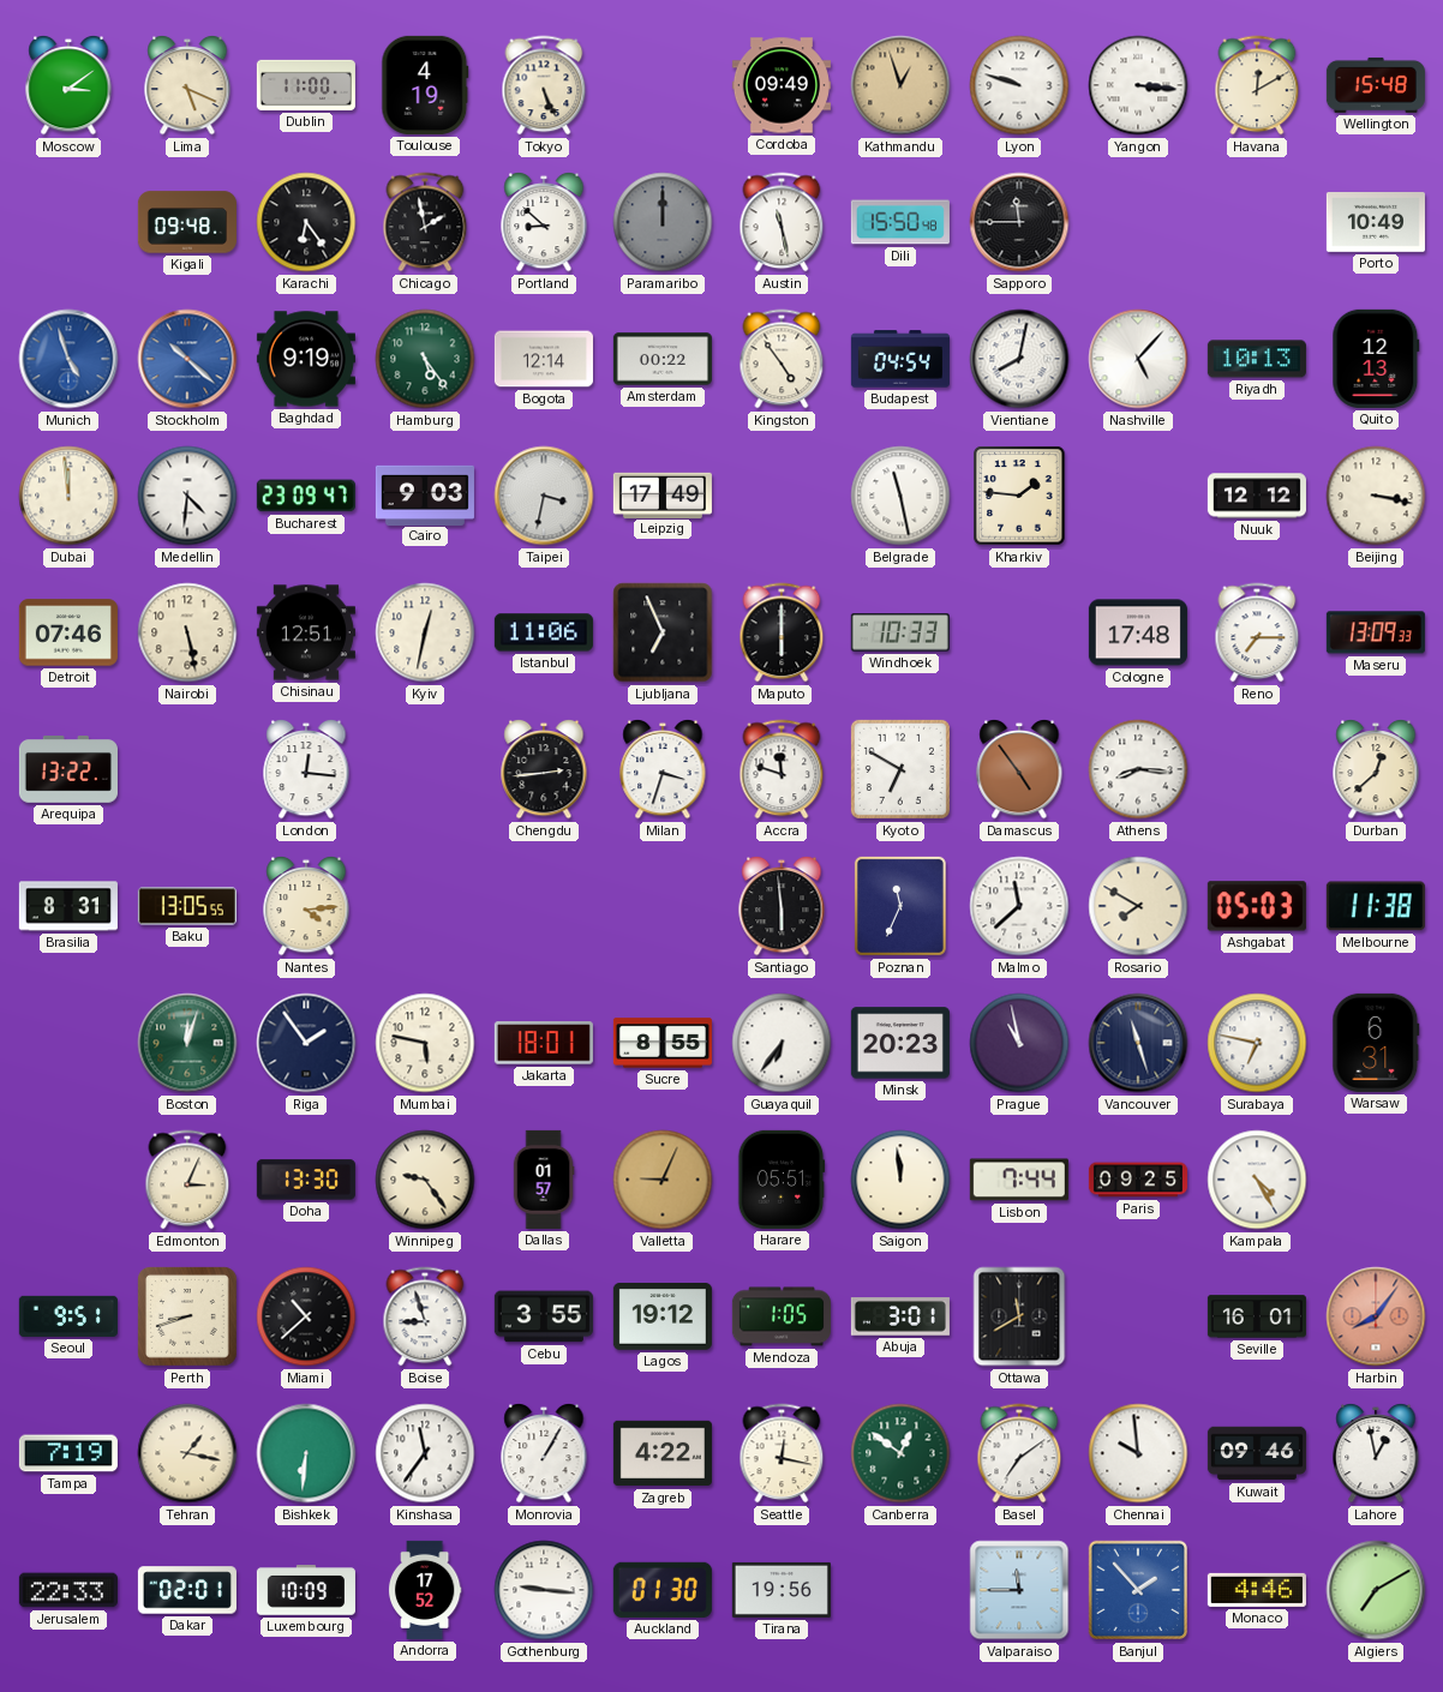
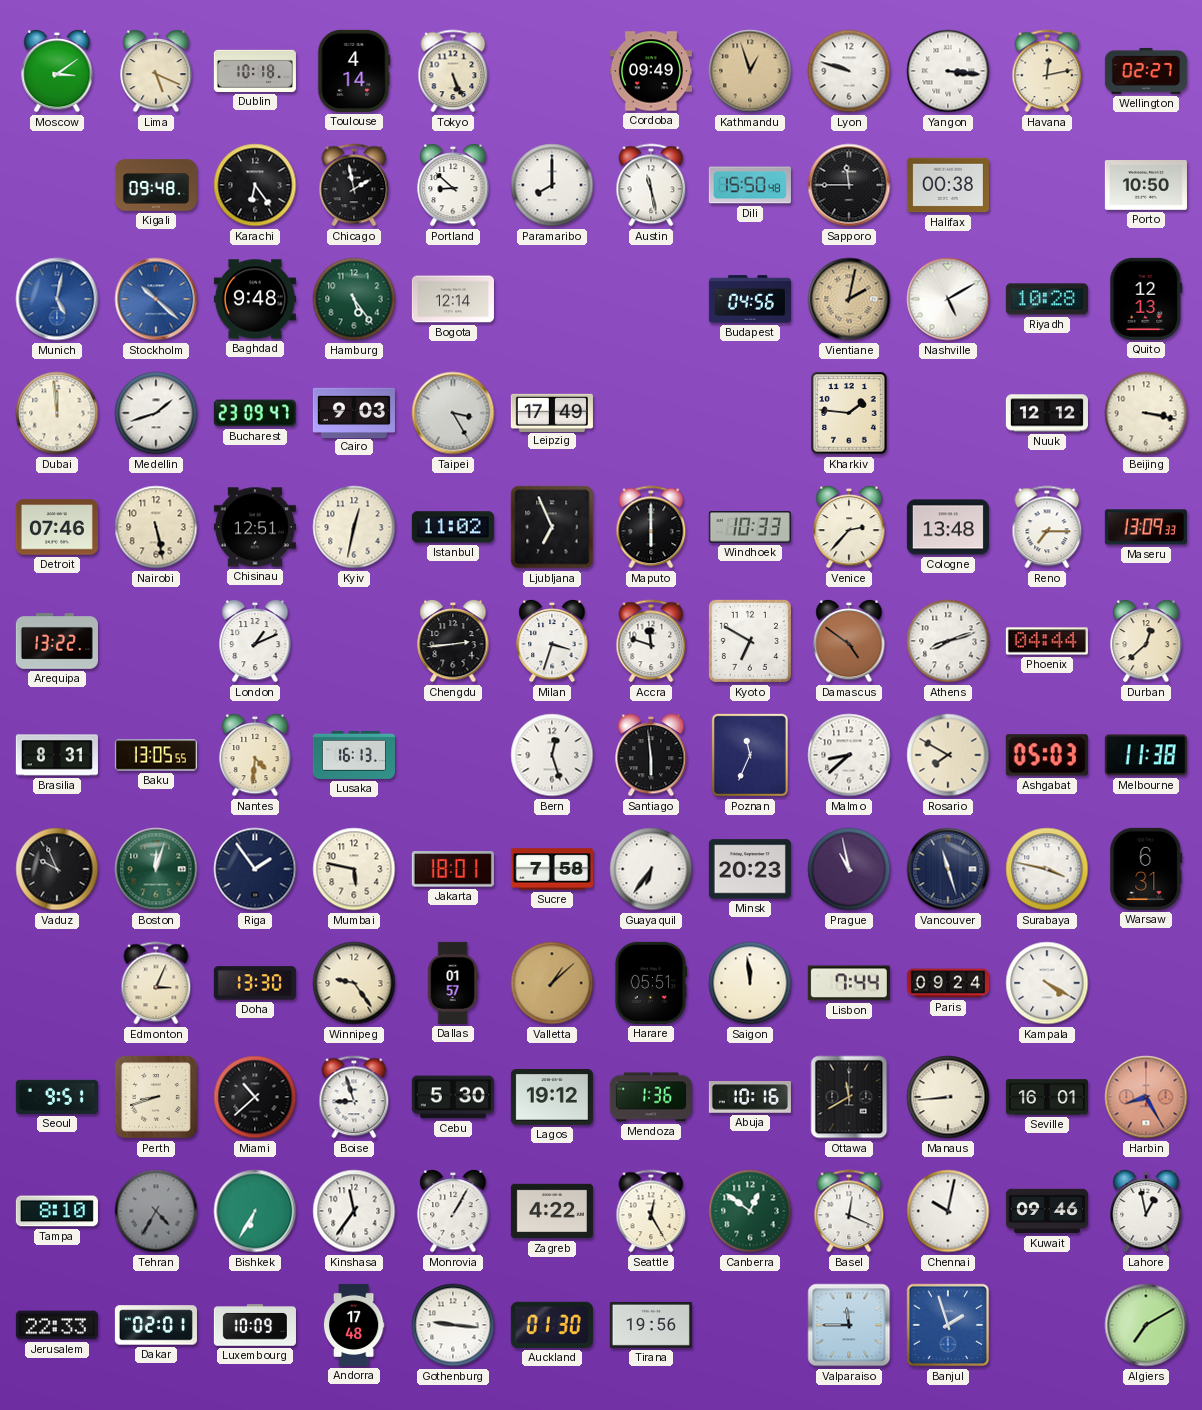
Dublin: 11:00 -> 10:18 (255, 71)
Toulouse: 4:19 -> 4:14 (354, 71)
Havana: 12:10 -> 12:13 (1047, 71)
Wellington: 15:48 -> 02:27 (1146, 71)
Paramaribo: 12:00 -> 8:00 (552, 185)
Paramaribo dial: grey -> white (552, 185)
Halifax: none -> 00:38 (948, 185)
Porto: 10:49 -> 10:50 (1146, 186)
Munich: 4:57 -> 5:02 (57, 299)
Baghdad: 9:19 -> 9:48 (255, 299)
Amsterdam: 00:22 -> none (663, 359)
Kingston: 4:54 -> none (782, 359)
Budapest: 04:54 -> 04:56 (750, 299)
Vientiane: 8:02 -> 2:02 (849, 299)
Vientiane dial: white -> champagne (849, 299)
Nashville: 5:07 -> 5:10 (948, 299)
Riyadh: 10:13 -> 10:28 (1047, 299)
Medellin: 4:31 -> 1:42 (156, 413)
Taipei: 3:32 -> 3:25 (453, 413)
Belgrade: 11:28 -> none (900, 496)
Istanbul: 11:06 -> 11:02 (453, 527)
Venice: none -> 2:37 (849, 527)
Cologne: 17:48 -> 13:48 (948, 527)
London: 12:16 -> 1:11 (255, 641)
Damascus: 4:54 -> 4:51 (849, 641)
Athens: 8:16 -> 8:12 (948, 641)
Phoenix: none -> 04:44 (1047, 641)
Nantes: 4:14 -> 4:31 (255, 755)
Lusaka: none -> 16:13 (354, 755)
Bern: none -> 12:27 (552, 755)
Malmo: 11:38 -> 8:38 (849, 755)
Vaduz: none -> 9:56 (57, 869)
Sucre: 8:55 -> 7:58 (552, 869)
Surabaya: 6:47 -> 3:47 (1047, 869)
Valletta: 9:04 -> 1:08 (552, 983)
Paris: 09:25 -> 09:24 (948, 983)
Kampala: 4:25 -> 4:20 (1047, 983)
Cebu: 3:55 -> 5:30 (453, 1097)
Mendoza: 1:05 -> 1:36 (651, 1097)
Abuja: 3:01 -> 10:16 (750, 1097)
Manaus: none -> 8:44 (948, 1097)
Harbin: 8:06 -> 8:25 (1146, 1097)
Tampa: 7:19 -> 8:10 (57, 1211)
Tehran: 1:17 -> 4:35 (156, 1211)
Tehran dial: cream -> grey (156, 1211)
Bishkek: 6:31 -> 6:35 (255, 1211)
Seattle: 12:17 -> 12:25 (651, 1211)
Basel: 7:09 -> 12:19 (849, 1211)
Chennai: 9:59 -> 10:02 (948, 1211)
Andorra: 17:52 -> 17:48 (354, 1325)
Banjul: 1:53 -> 1:57 (948, 1325)
Monaco: 4:46 -> none (1257, 1590)
